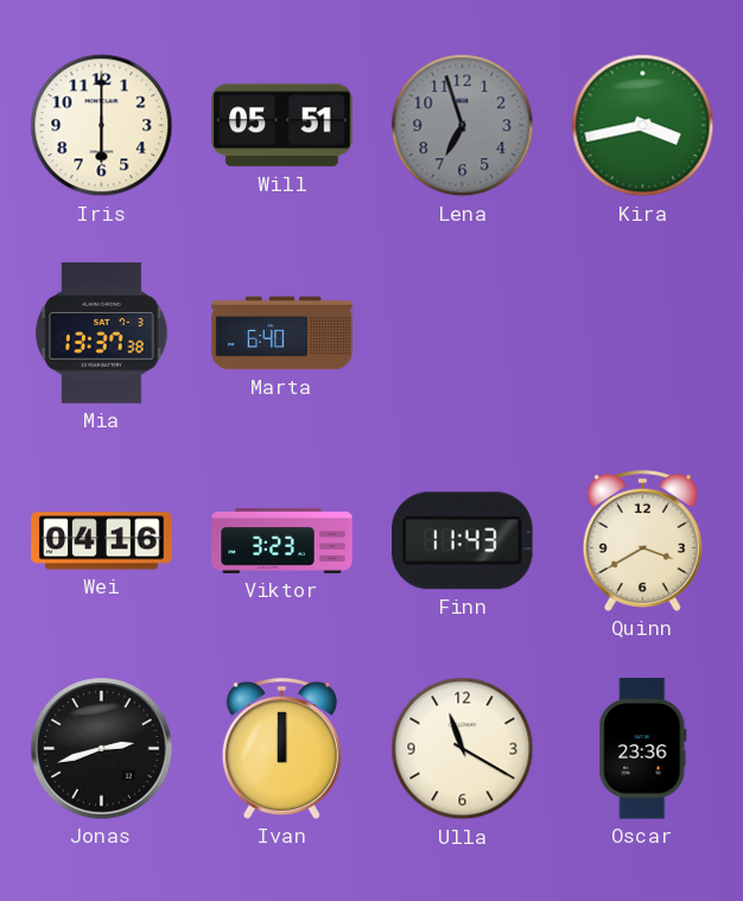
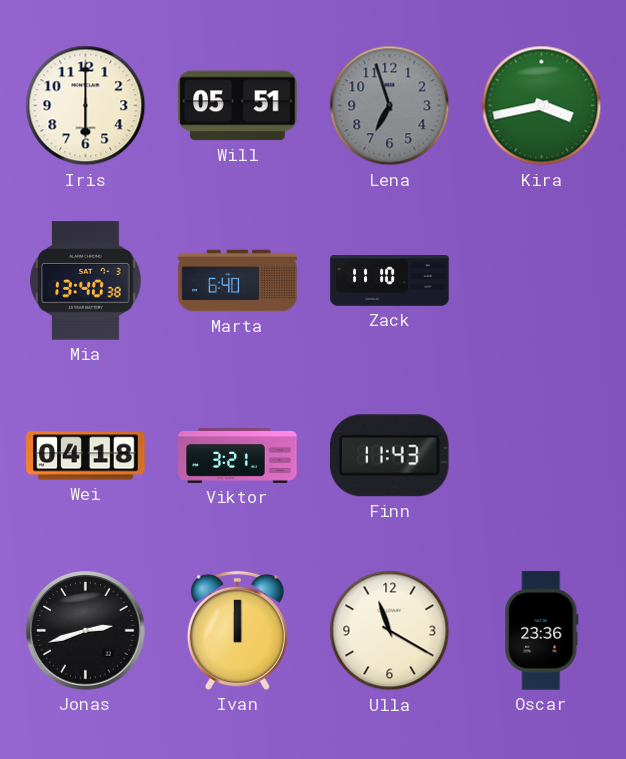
Mia: 13:37 -> 13:40 (86, 281)
Zack: none -> 11:10 (390, 281)
Wei: 04:16 -> 04:18 (86, 456)
Viktor: 3:23 -> 3:21 (238, 456)
Quinn: 3:40 -> none (642, 540)
